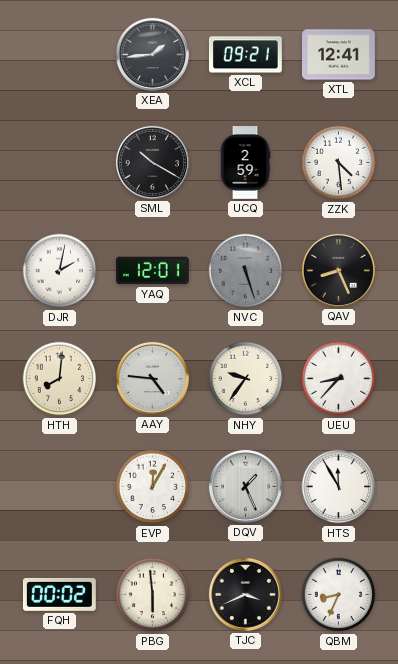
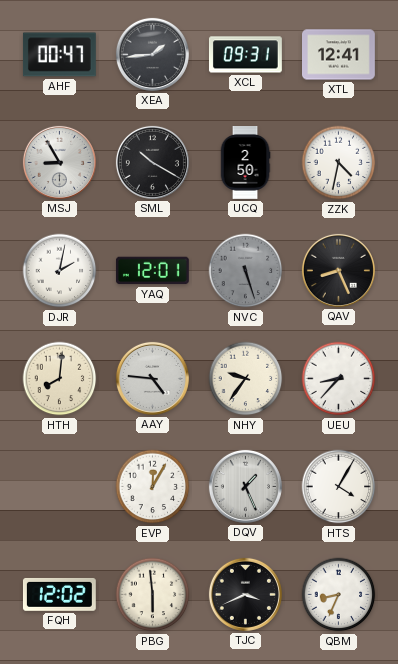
AHF: none -> 00:47 (59, 55)
XCL: 09:21 -> 09:31 (245, 55)
MSJ: none -> 8:55 (59, 162)
UCQ: 2:59 -> 2:50 (245, 163)
ZZK: 4:29 -> 4:32 (339, 163)
HTS: 11:55 -> 4:05 (339, 487)
FQH: 00:02 -> 12:02 (59, 594)
